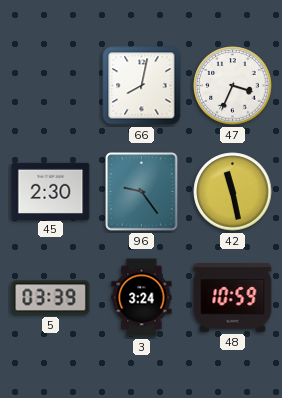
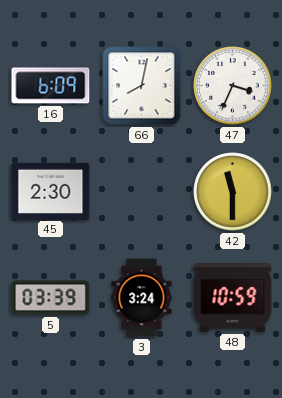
16: none -> 6:09 (51, 86)
96: 9:24 -> none (142, 192)
42: 11:28 -> 11:30 (233, 192)
